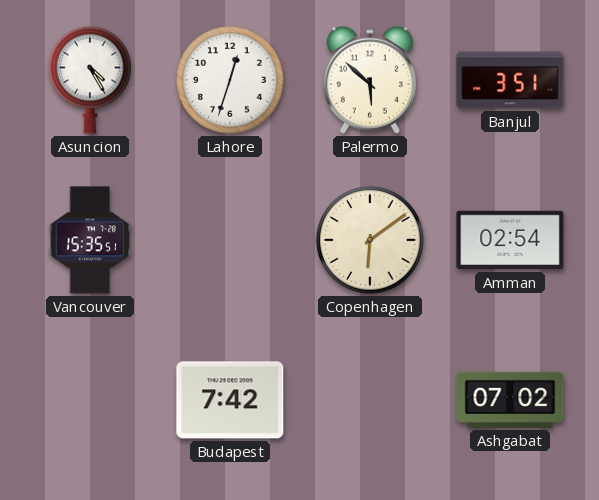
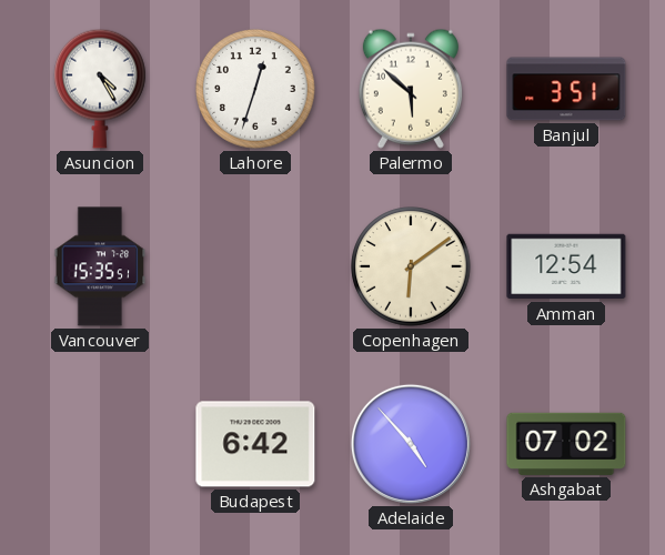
Amman: 02:54 -> 12:54 (566, 266)
Budapest: 7:42 -> 6:42 (255, 444)
Adelaide: none -> 4:53 (411, 444)
